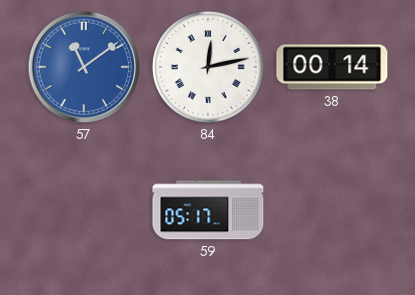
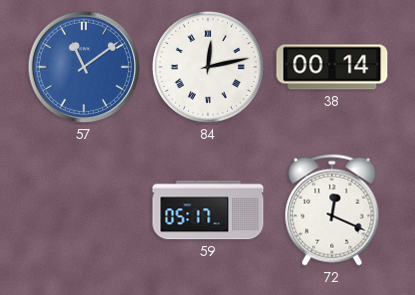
72: none -> 12:19 (332, 210)
